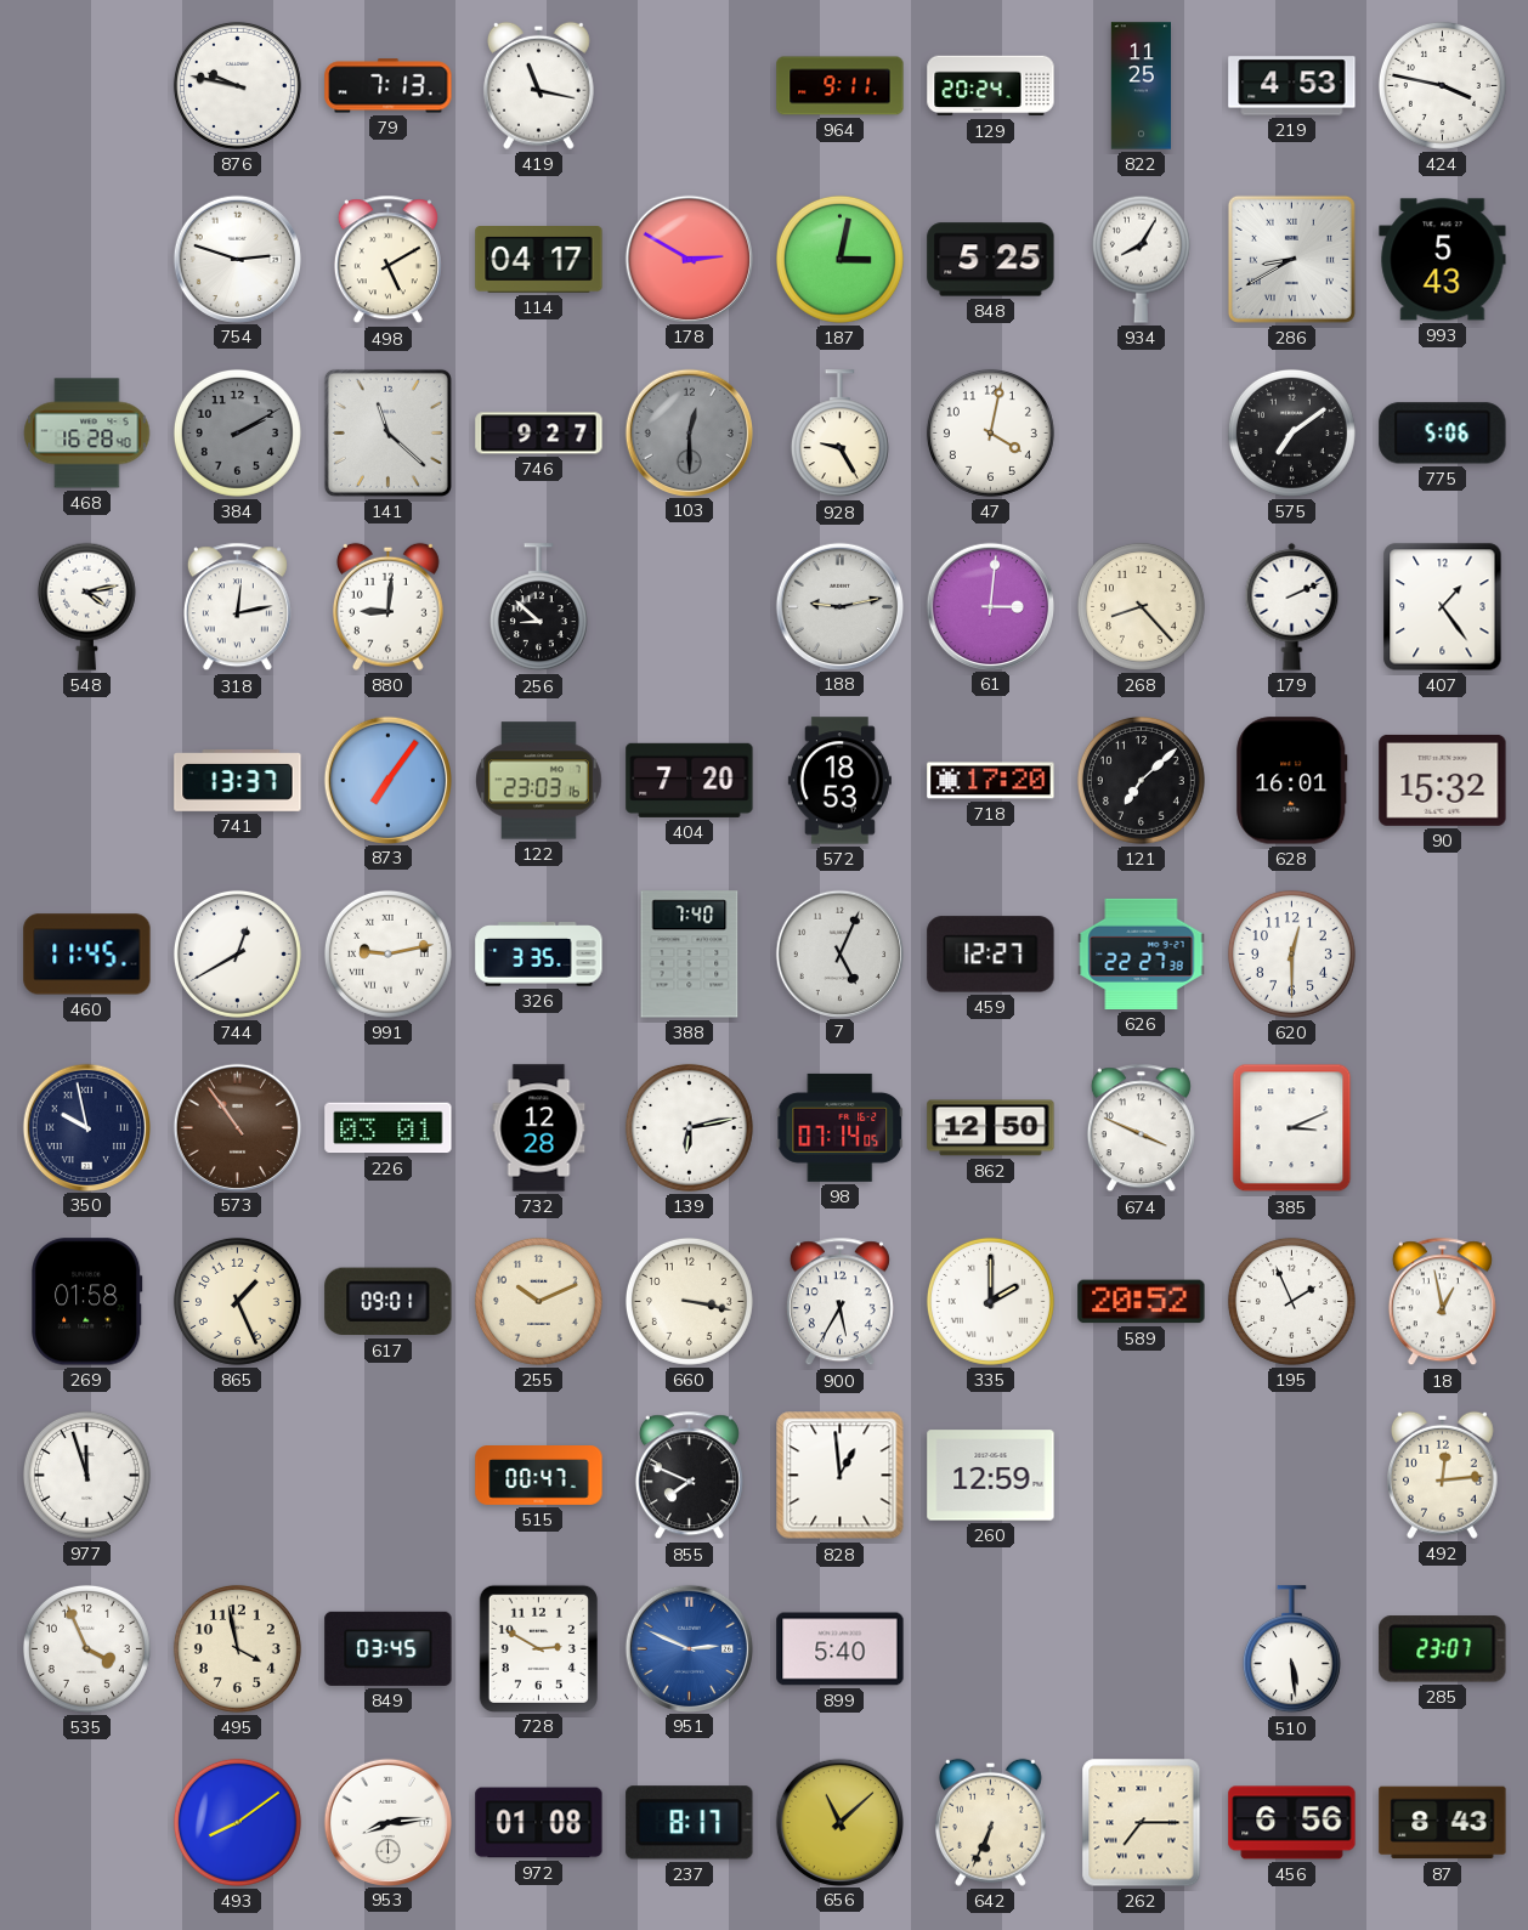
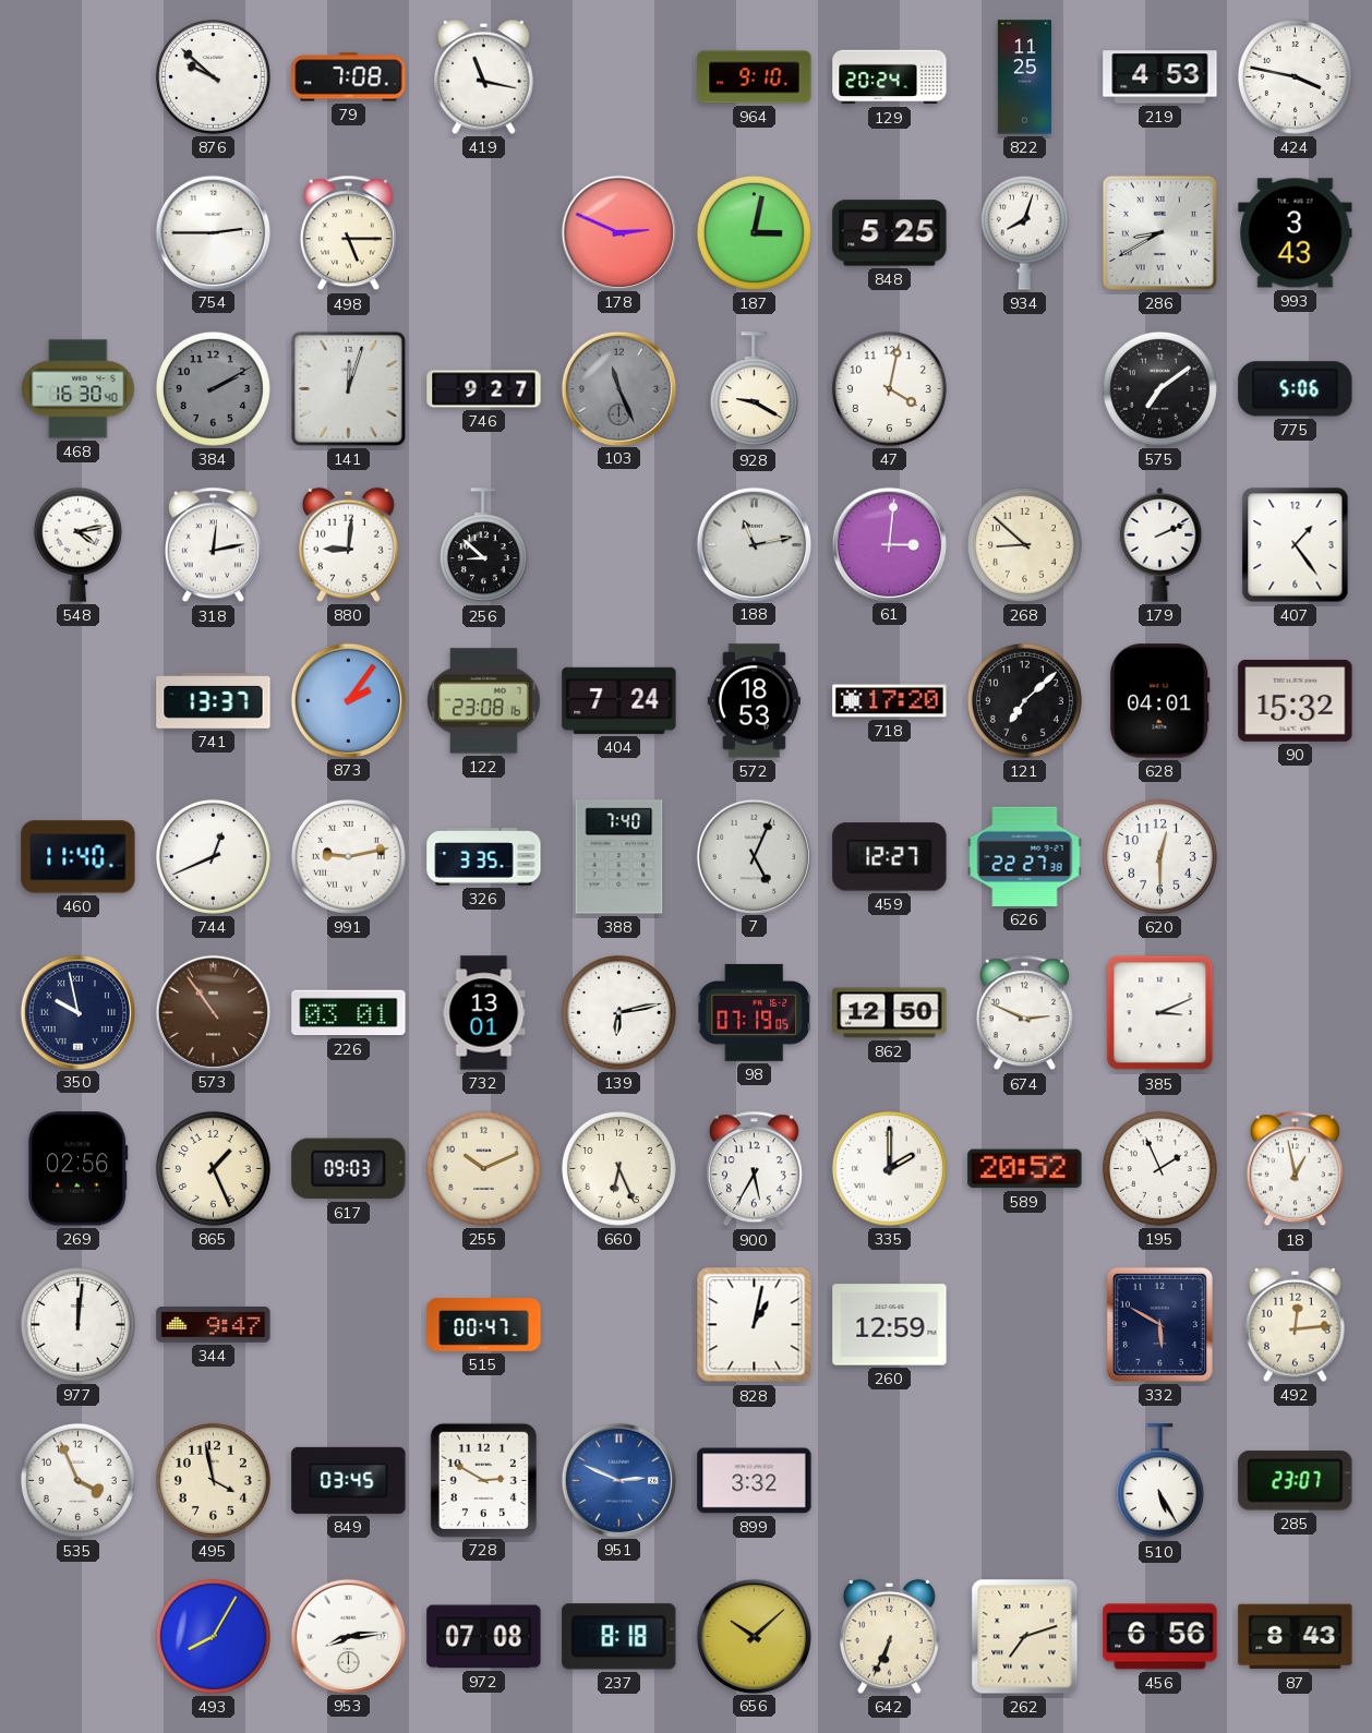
876: 9:47 -> 9:52 (213, 76)
79: 7:13 -> 7:08 (349, 77)
964: 9:11 -> 9:10 (755, 77)
754: 2:48 -> 2:45 (213, 232)
498: 5:10 -> 5:15 (348, 233)
114: 04:17 -> none (539, 260)
178: 2:50 -> 2:49 (618, 232)
934: 8:05 -> 8:03 (1024, 232)
993: 5:43 -> 3:43 (1296, 233)
468: 16:28 -> 16:30 (79, 389)
141: 11:22 -> 12:03 (348, 388)
103: 12:30 -> 11:26 (618, 388)
928: 9:25 -> 9:20 (754, 389)
188: 9:13 -> 11:13 (754, 544)
268: 8:23 -> 8:52 (1024, 544)
873: 7:06 -> 2:06 (348, 700)
122: 23:03 -> 23:08 (484, 701)
404: 7:20 -> 7:24 (619, 700)
628: 16:01 -> 04:01 (1160, 701)
460: 11:45 -> 11:40 (79, 857)
744: 12:40 -> 12:41 (213, 856)
732: 12:28 -> 13:01 (484, 1013)
98: 07:14 -> 07:19 (755, 1012)
674: 3:49 -> 2:49 (1024, 1013)
269: 01:58 -> 02:56 (79, 1169)
617: 09:01 -> 09:03 (349, 1169)
660: 3:17 -> 6:26 (618, 1168)
977: 11:57 -> 12:01 (77, 1324)
344: none -> 9:47 (214, 1325)
855: 7:49 -> none (689, 1476)
828: 12:59 -> 1:02 (755, 1325)
332: none -> 5:50 (1159, 1324)
899: 5:40 -> 3:32 (755, 1481)
510: 5:29 -> 5:25 (1159, 1481)
493: 8:09 -> 8:05 (213, 1636)
972: 01:08 -> 07:08 (484, 1637)
237: 8:17 -> 8:18 (619, 1637)
656: 11:08 -> 10:08 (754, 1636)
262: 7:15 -> 7:12 (1025, 1637)
